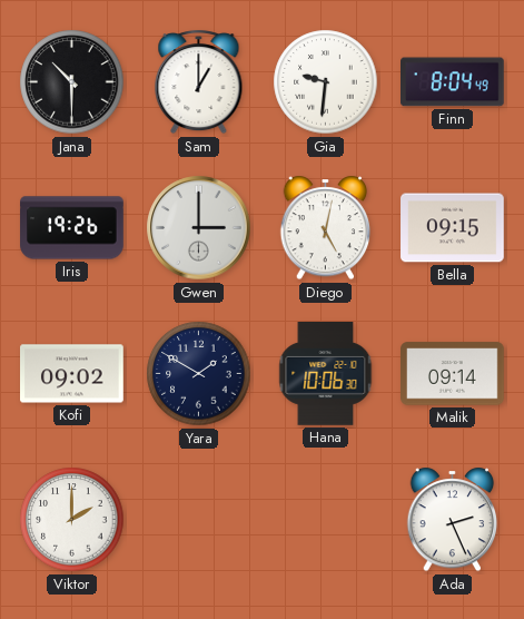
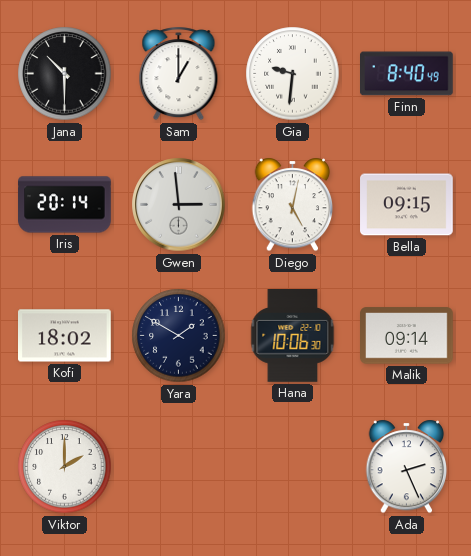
Finn: 8:04 -> 8:40 (407, 74)
Iris: 19:26 -> 20:14 (65, 205)
Gwen: 3:00 -> 2:59 (179, 205)
Kofi: 09:02 -> 18:02 (65, 336)
